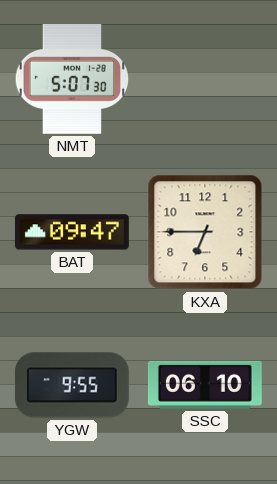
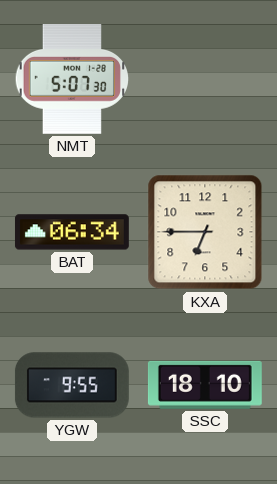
BAT: 09:47 -> 06:34 (72, 232)
SSC: 06:10 -> 18:10 (205, 385)
